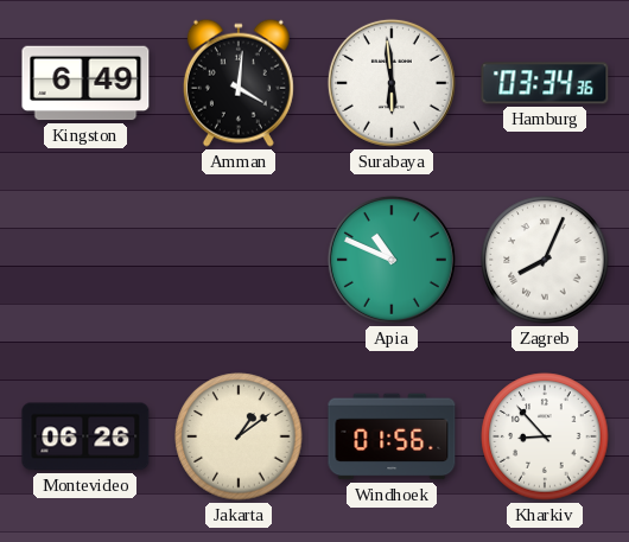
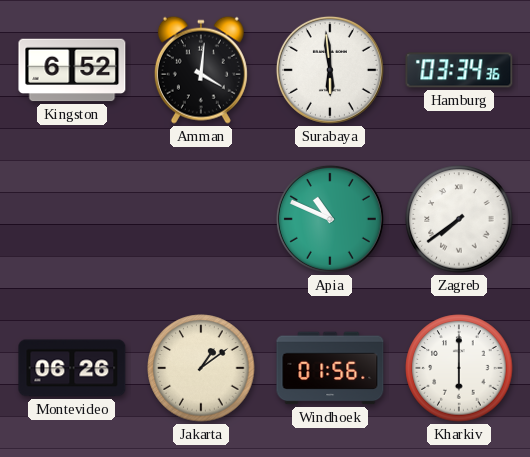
Kingston: 6:49 -> 6:52 (72, 70)
Zagreb: 8:04 -> 7:39 (459, 219)
Kharkiv: 8:53 -> 6:00 (459, 368)
